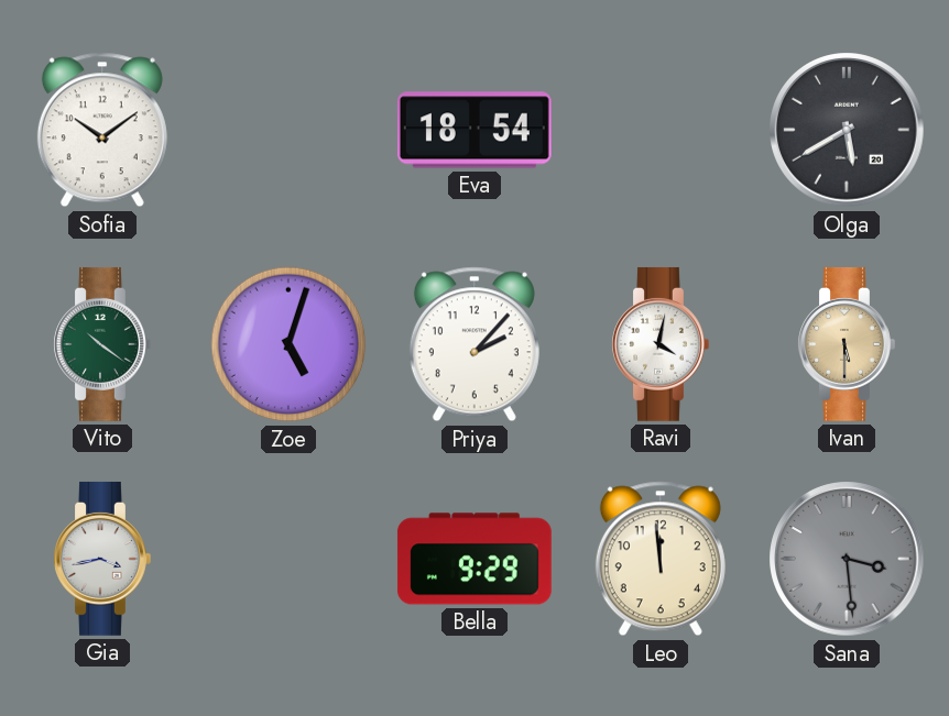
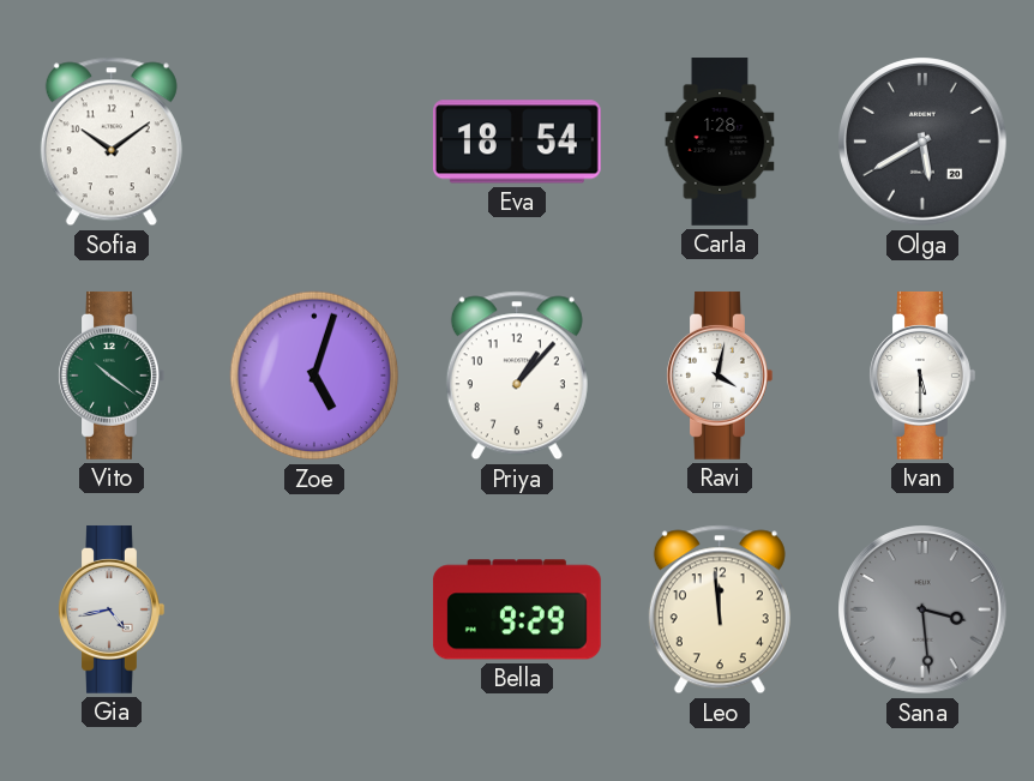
Carla: none -> 1:28 (720, 142)
Priya: 2:07 -> 1:07 (517, 376)
Ivan dial: champagne -> white (922, 376)
Gia: 3:43 -> 4:43 (112, 609)
